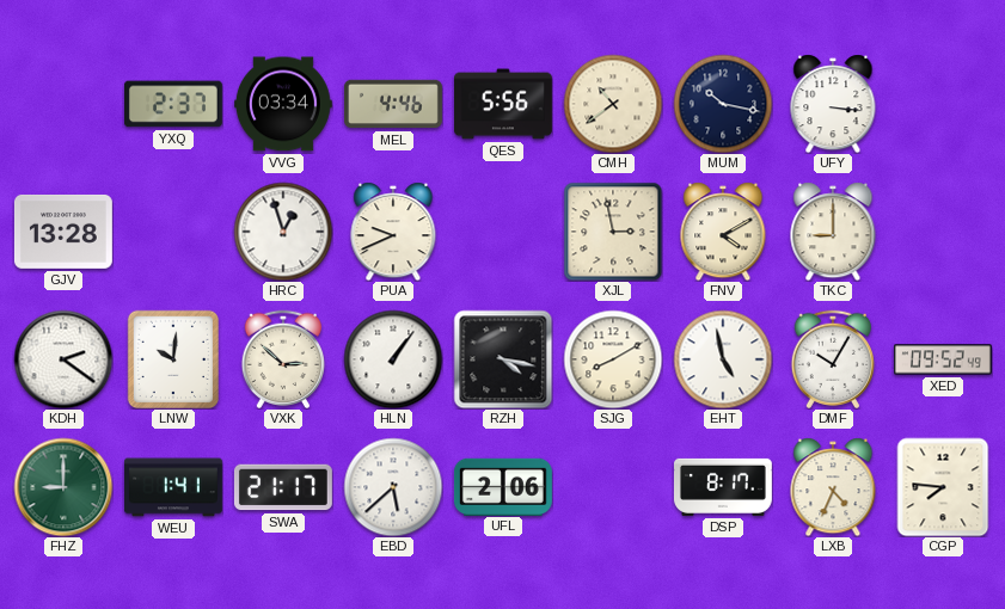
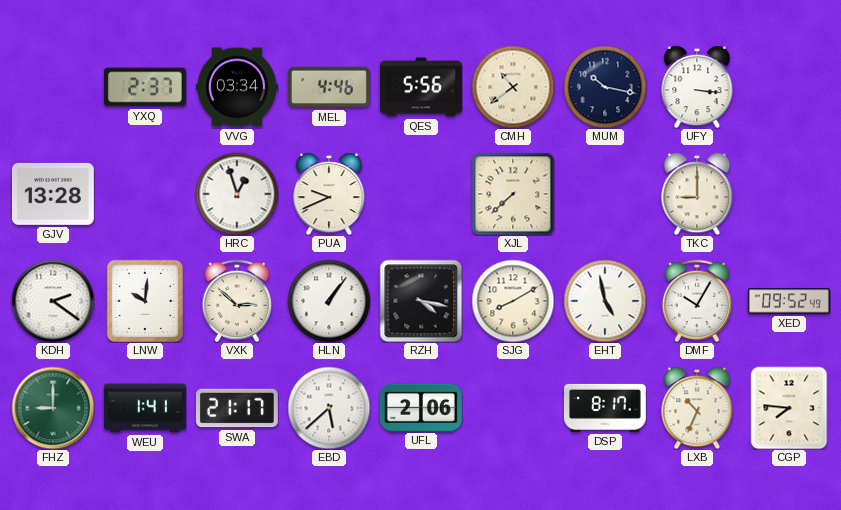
XJL: 2:58 -> 7:38 (513, 194)
FNV: 4:10 -> none (723, 232)
LXB: 4:34 -> 10:34 (697, 408)
